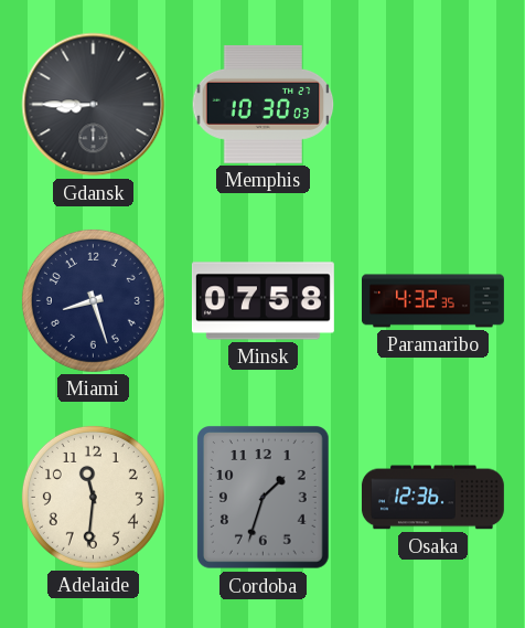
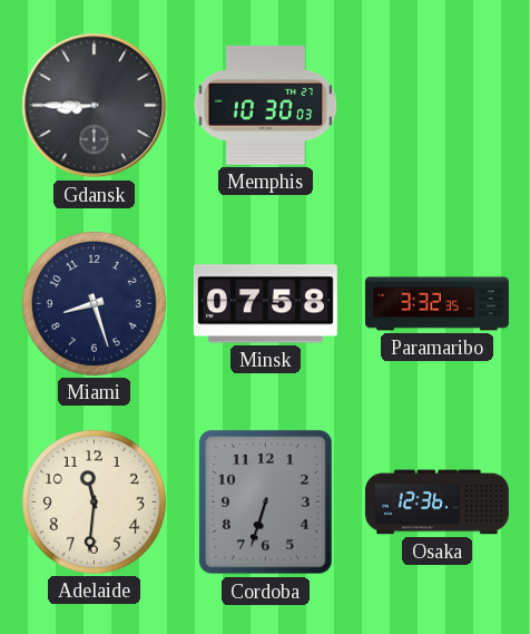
Paramaribo: 4:32 -> 3:32 (438, 304)
Cordoba: 1:33 -> 6:33 (266, 503)
